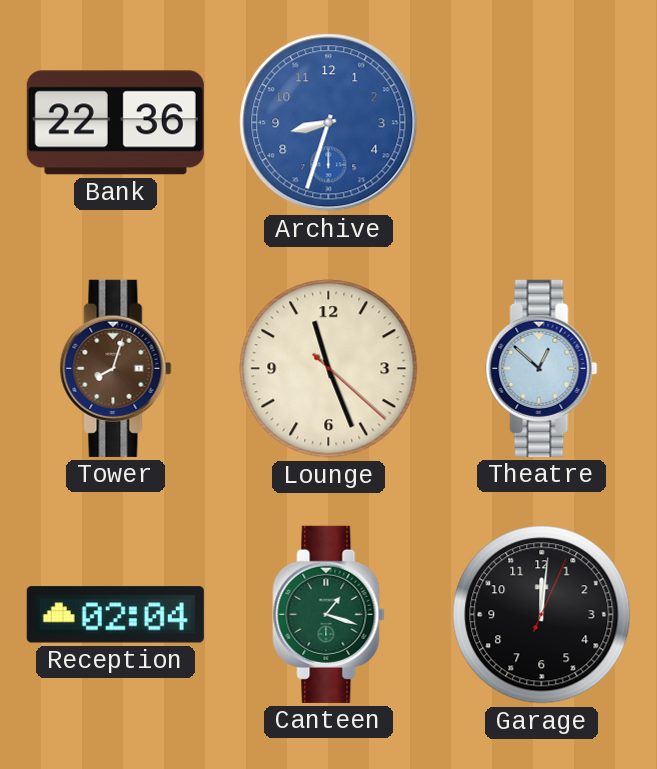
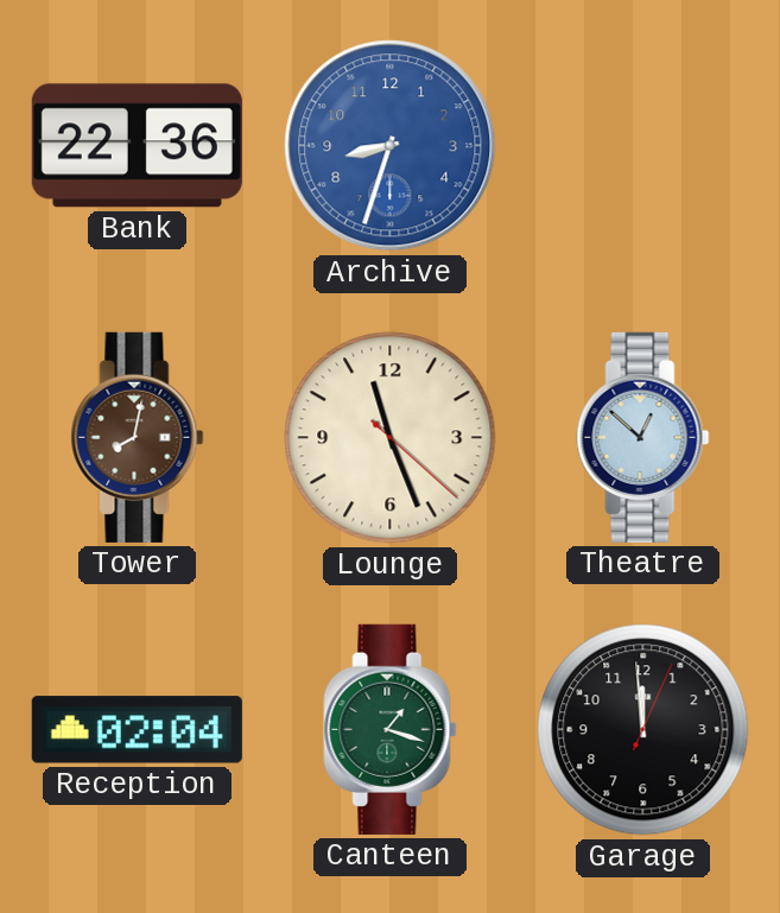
Tower: 8:03 -> 8:02 (138, 437)
Garage: 12:01 -> 11:59 (643, 730)
